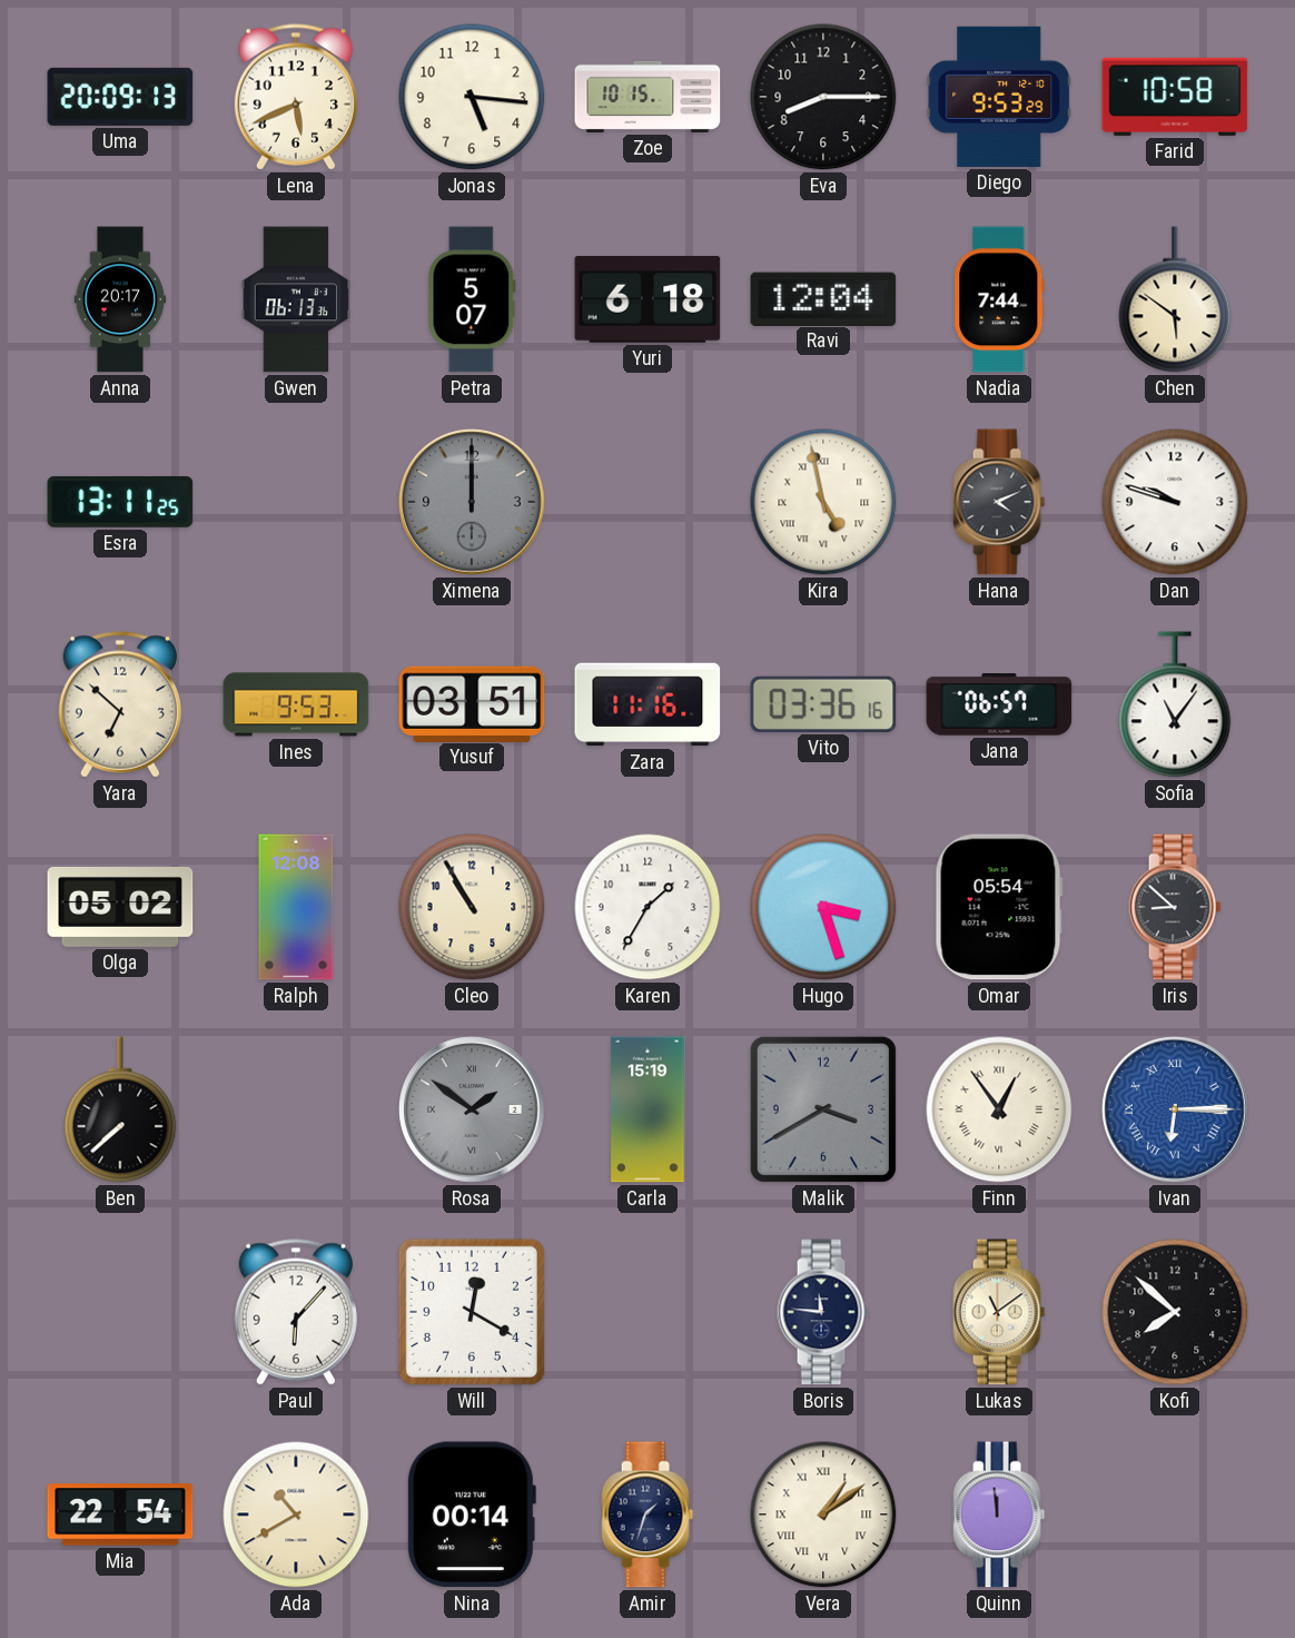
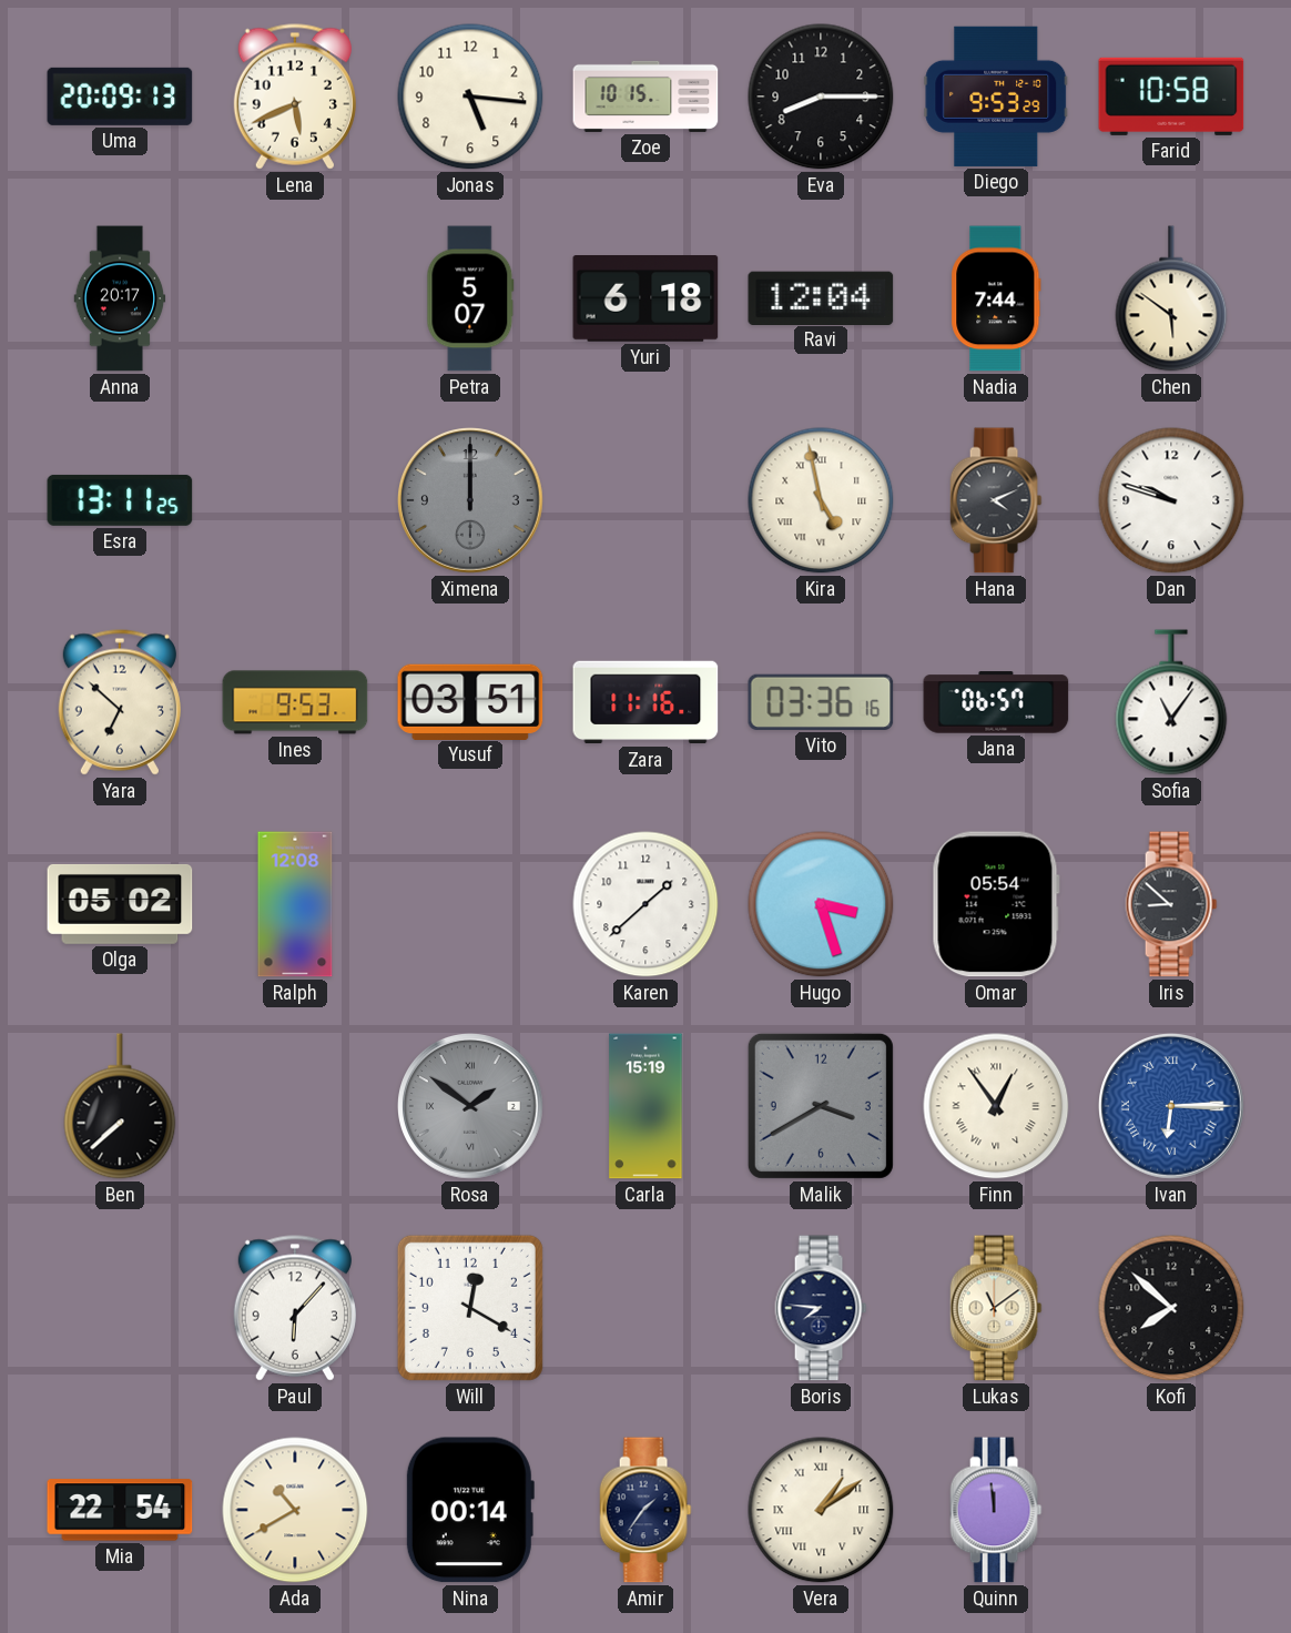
Gwen: 06:13 -> none (296, 299)
Cleo: 10:55 -> none (472, 907)
Karen: 1:35 -> 1:38 (645, 904)
Boris: 11:46 -> 7:46 (821, 1308)
Amir: 1:33 -> 1:36 (645, 1510)
